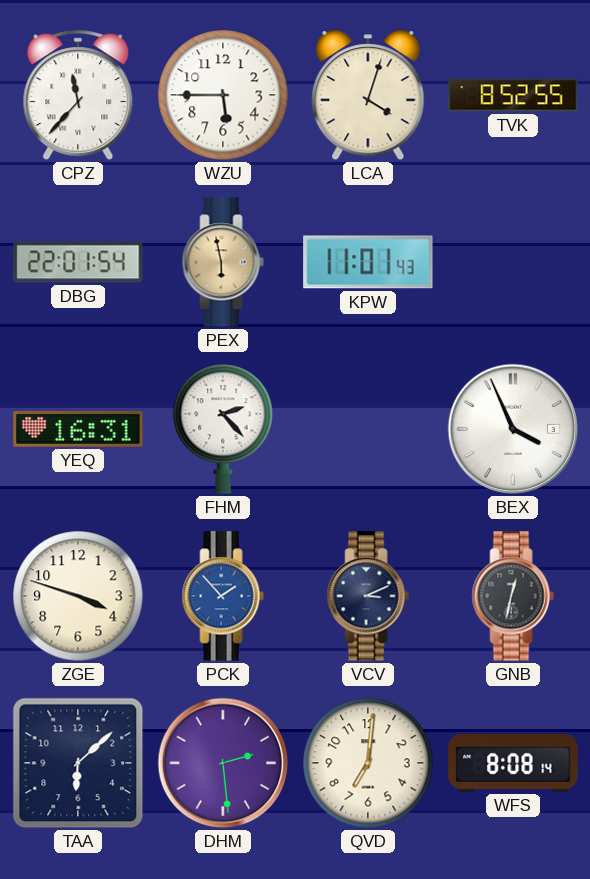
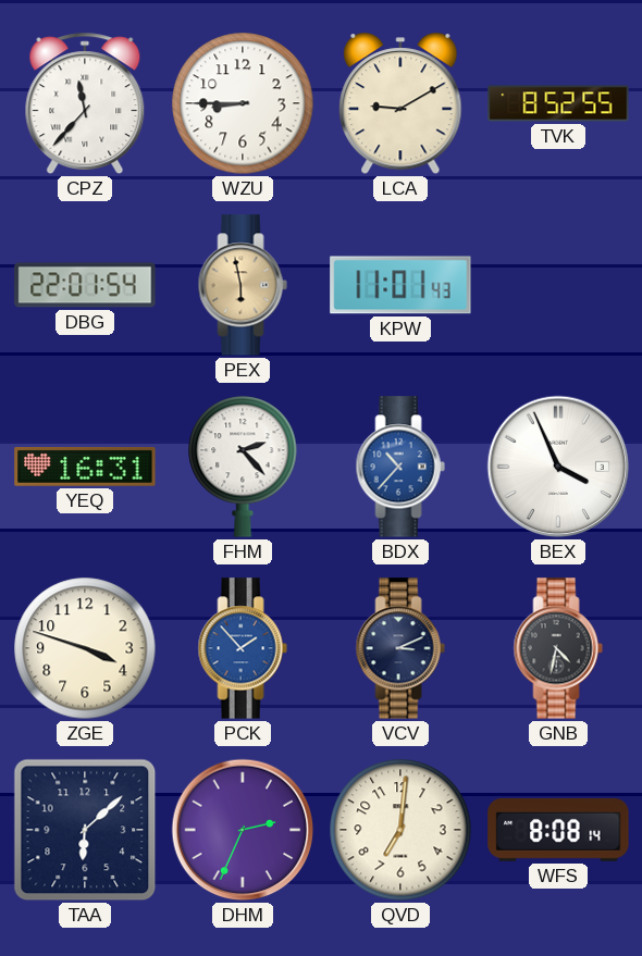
WZU: 5:45 -> 8:45 (243, 103)
LCA: 4:03 -> 9:10 (400, 104)
BDX: none -> 10:37 (400, 467)
GNB: 12:32 -> 4:32 (558, 648)
DHM: 2:29 -> 2:34 (243, 830)
